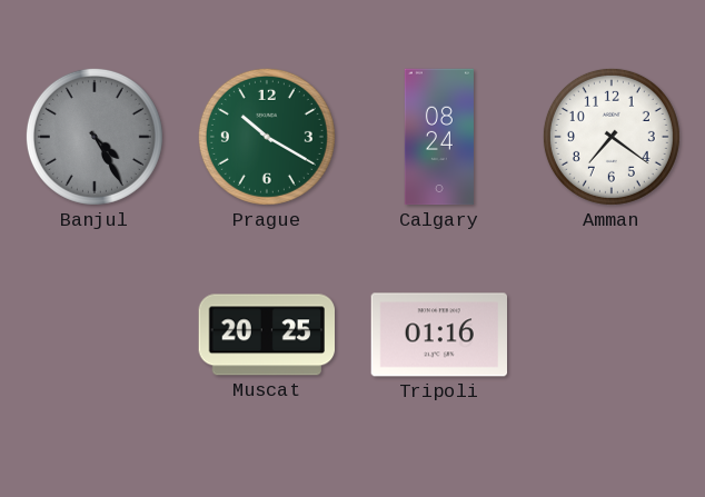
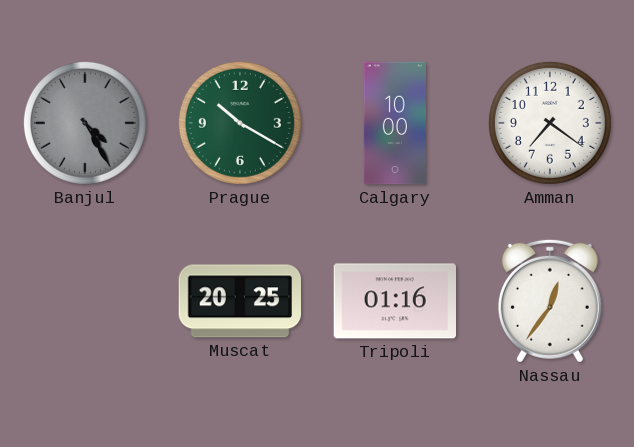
Calgary: 08:24 -> 10:00 (395, 123)
Nassau: none -> 12:36 (550, 301)
